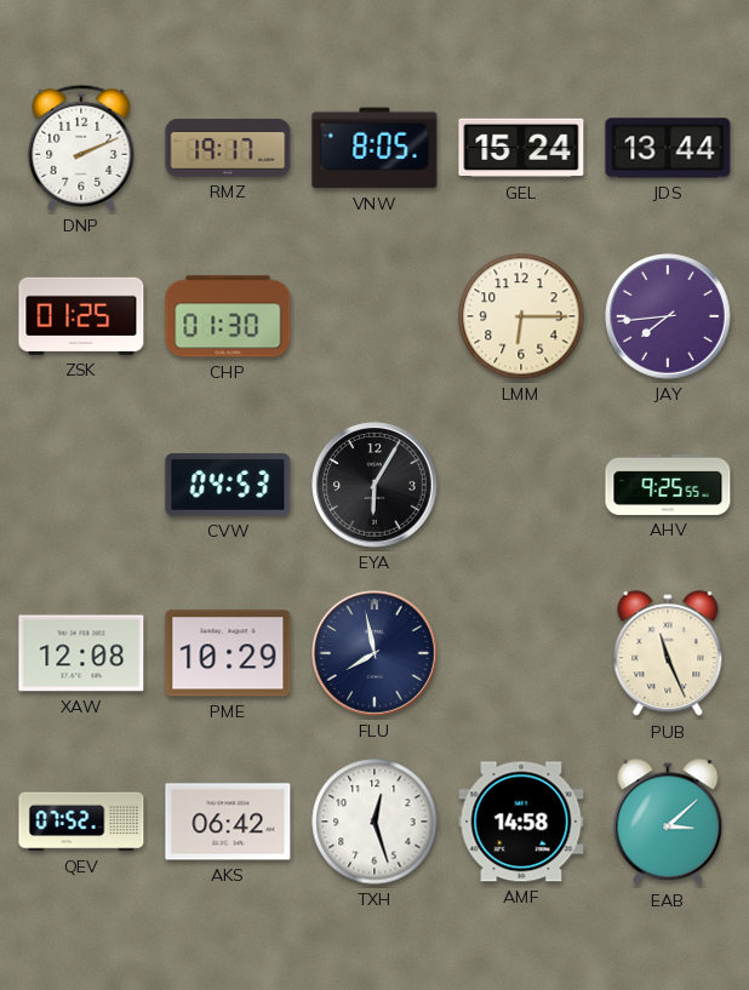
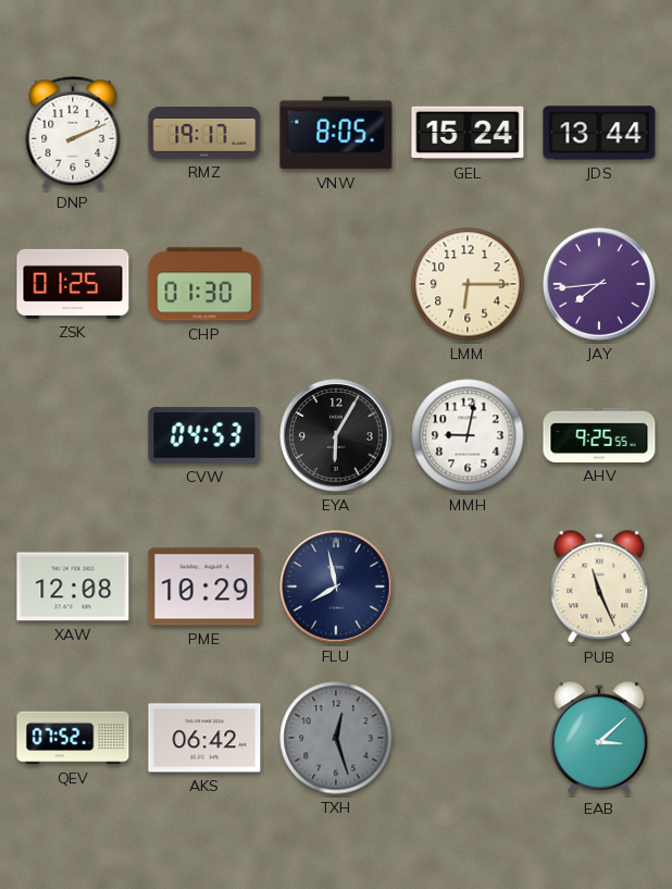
MMH: none -> 9:02 (468, 435)
TXH dial: white -> grey (336, 738)
AMF: 14:58 -> none (521, 822)
